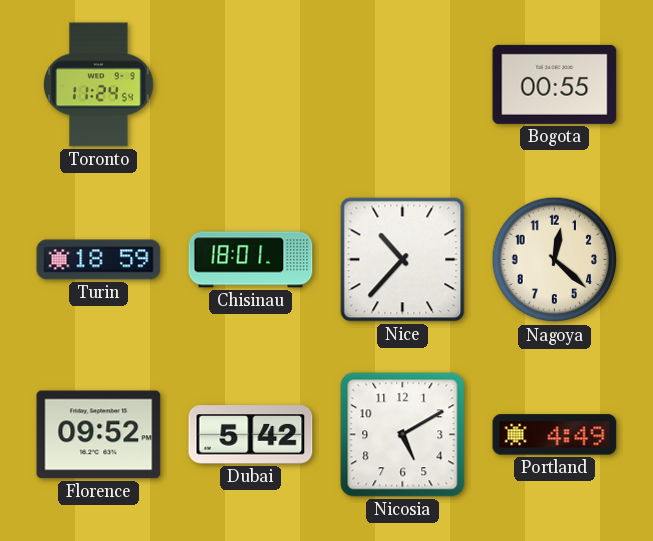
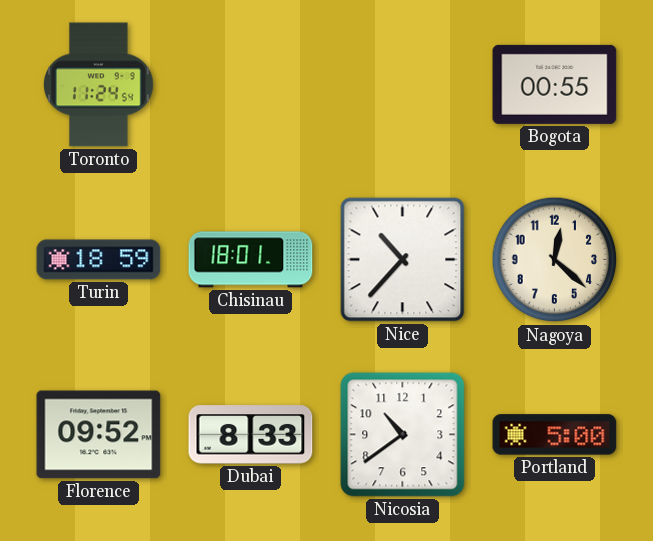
Dubai: 5:42 -> 8:33 (251, 435)
Nicosia: 5:10 -> 10:39 (403, 435)
Portland: 4:49 -> 5:00 (555, 435)
